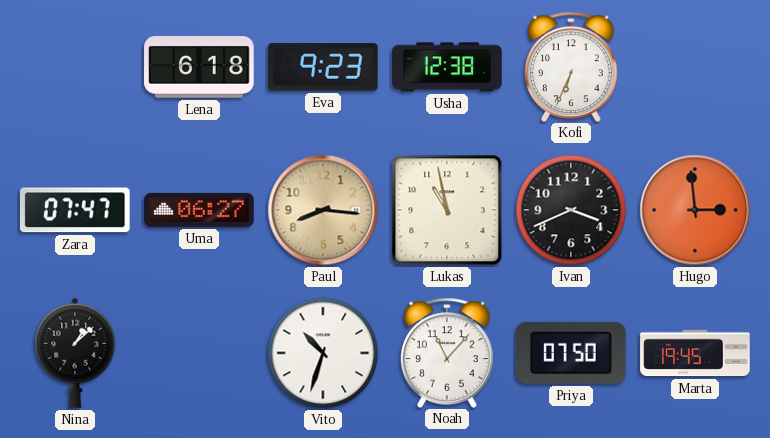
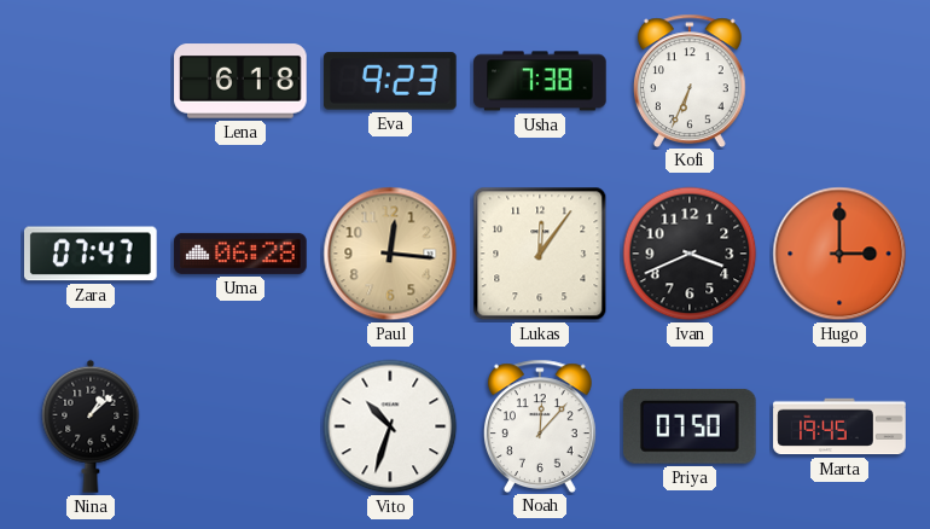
Usha: 12:38 -> 7:38 (540, 81)
Uma: 06:27 -> 06:28 (240, 254)
Paul: 8:16 -> 12:16 (390, 254)
Lukas: 10:58 -> 12:06 (540, 254)
Hugo: 2:59 -> 3:00 (839, 254)
Noah: 11:07 -> 12:07 (540, 425)
